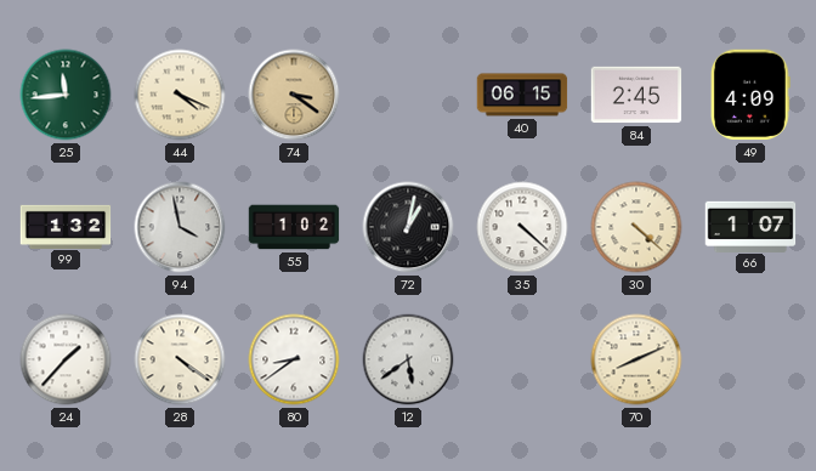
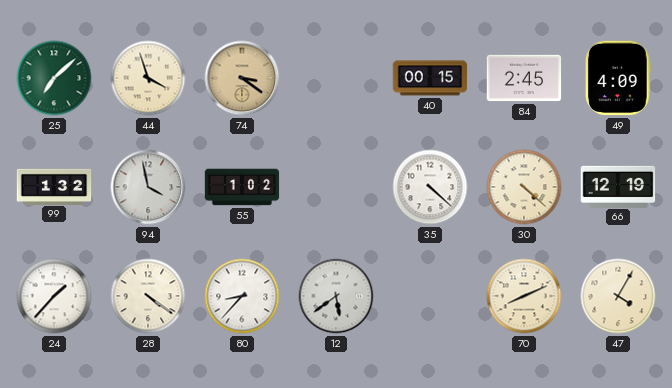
25: 11:44 -> 7:08 (54, 78)
44: 4:19 -> 3:57 (148, 78)
40: 06:15 -> 00:15 (430, 78)
72: 1:02 -> none (408, 227)
66: 1:07 -> 12:19 (618, 186)
80: 8:39 -> 8:37 (242, 296)
47: none -> 4:05 (618, 296)
